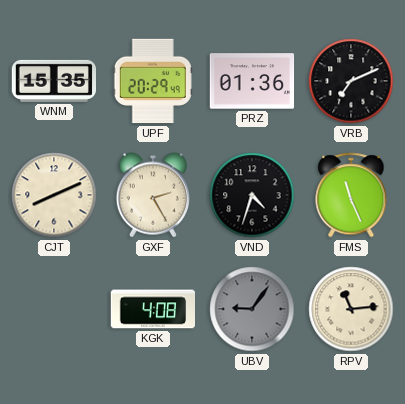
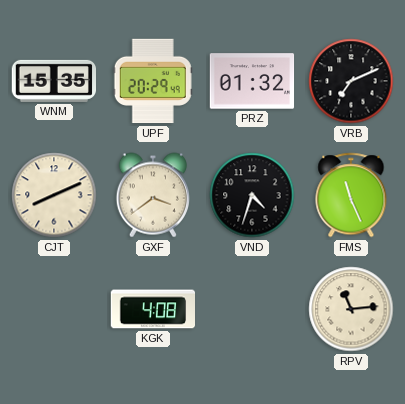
PRZ: 01:36 -> 01:32 (252, 81)
GXF: 2:25 -> 3:39 (152, 195)
UBV: 9:06 -> none (252, 309)
